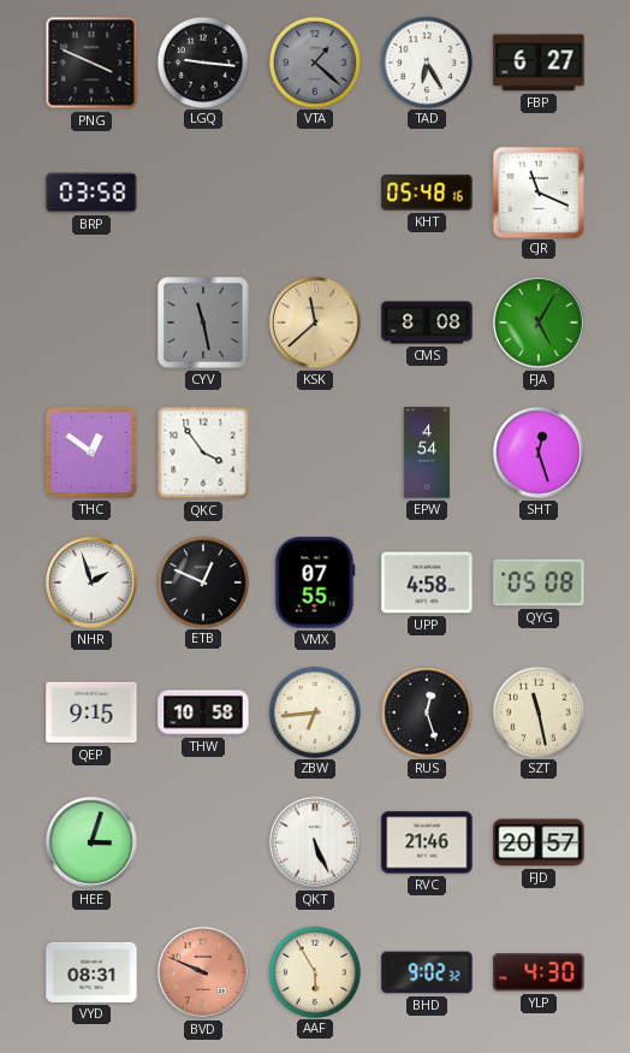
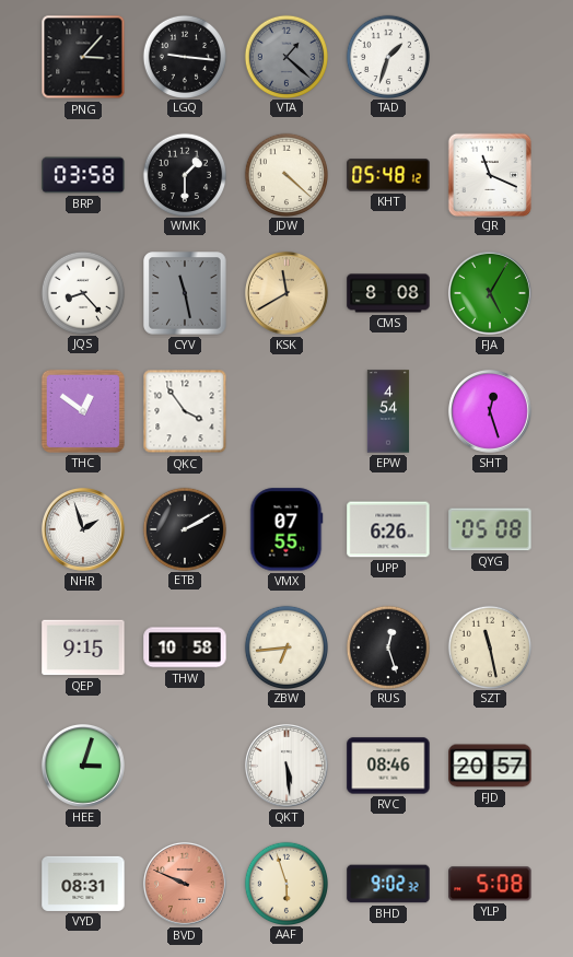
PNG: 3:49 -> 3:07 (83, 57)
TAD: 6:25 -> 1:33 (387, 56)
FBP: 6:27 -> none (539, 63)
WMK: none -> 1:30 (184, 174)
JDW: none -> 4:22 (285, 174)
KHT: 05:48:16 -> 05:48:12 (388, 175)
JQS: none -> 8:23 (82, 292)
KSK: 11:38 -> 11:40 (286, 293)
ETB: 12:49 -> 2:10 (184, 528)
UPP: 4:58 -> 6:26 (388, 529)
QKT: 5:26 -> 5:29 (286, 766)
RVC: 21:46 -> 08:46 (388, 766)
AAF: 5:55 -> 5:57 (285, 883)
YLP: 4:30 -> 5:08 (490, 884)
